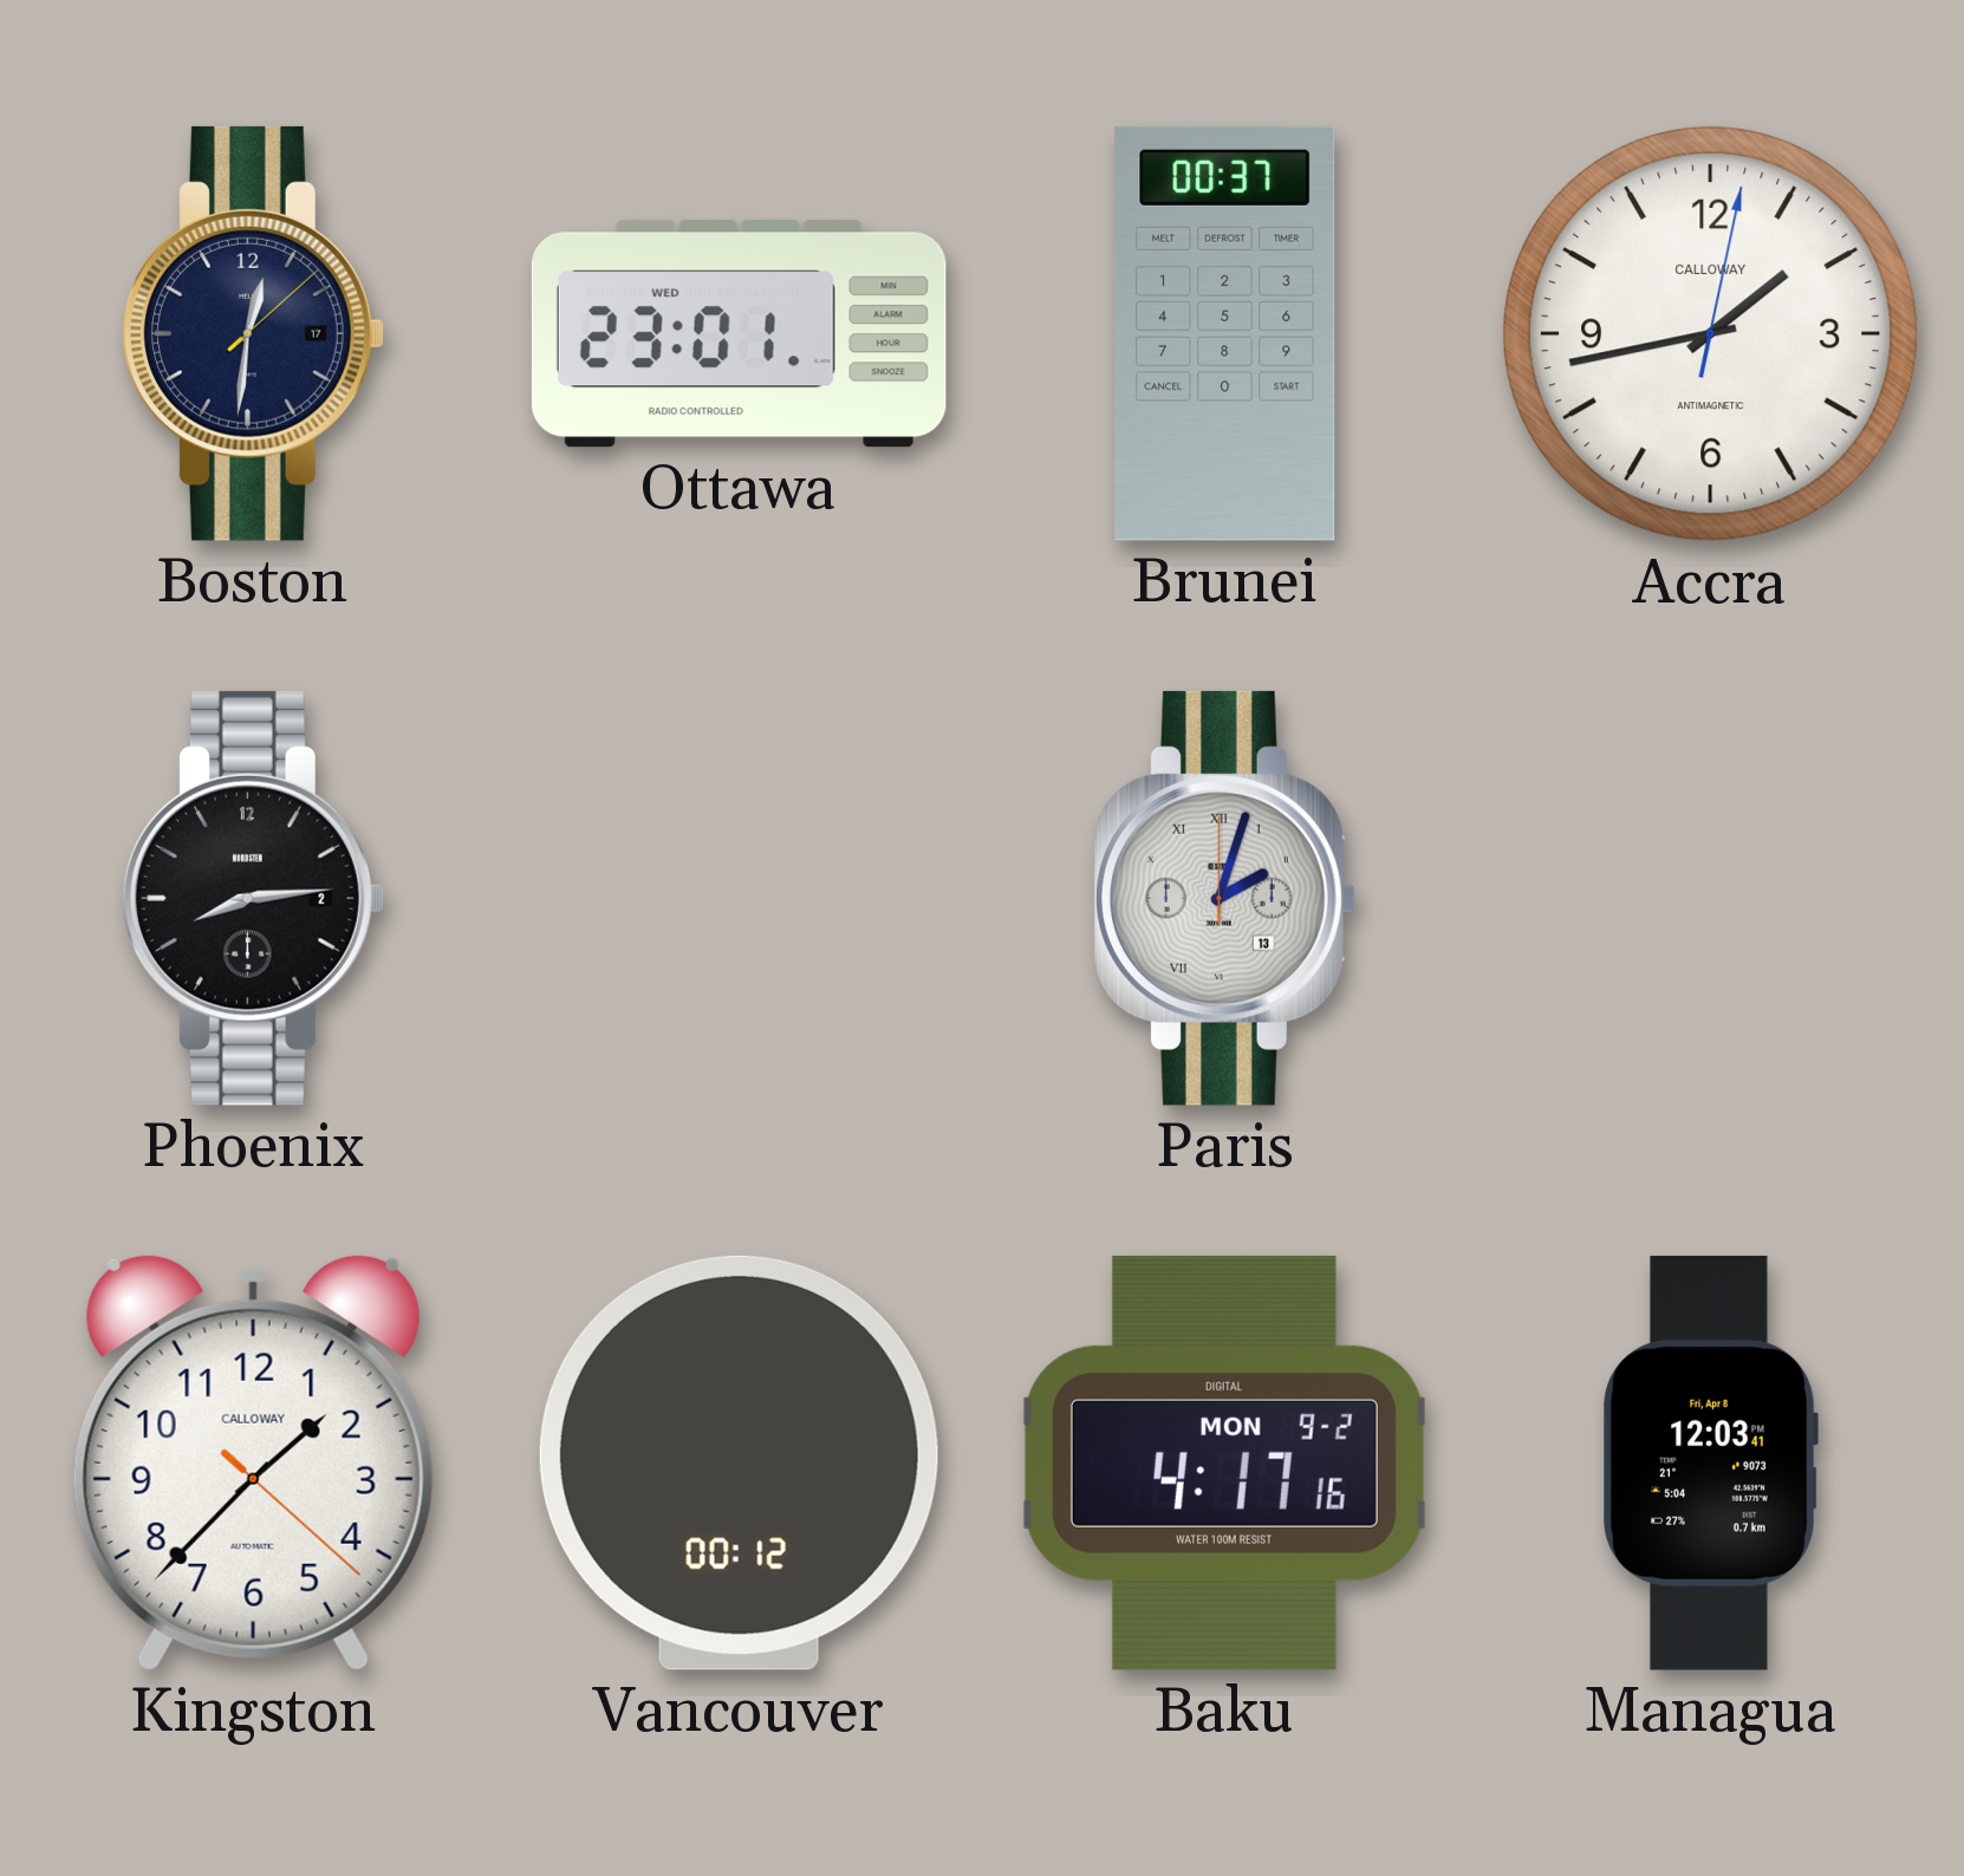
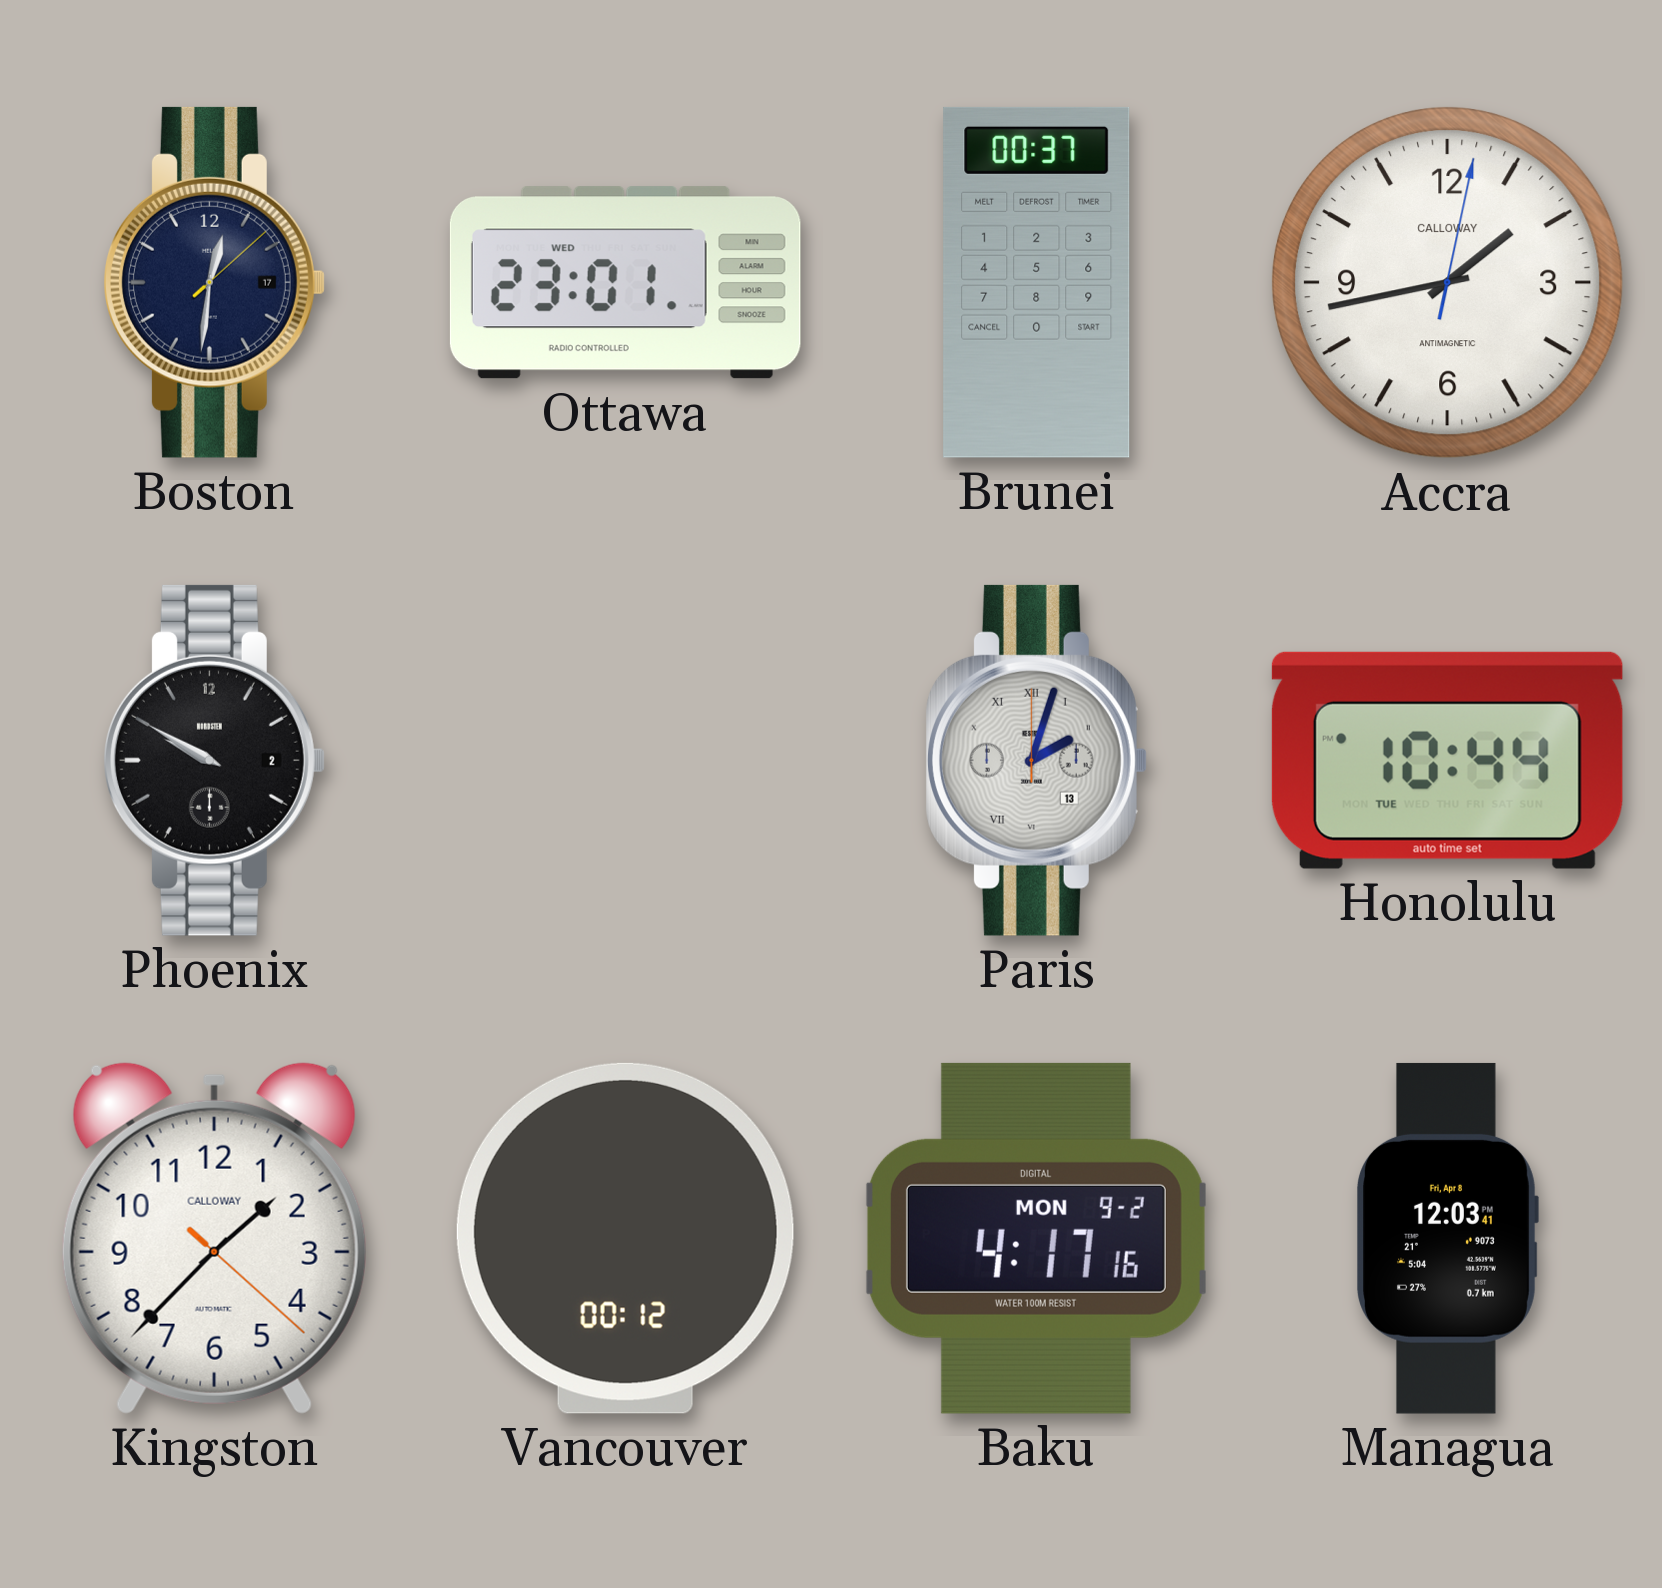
Phoenix: 8:14 -> 9:50 (215, 760)
Honolulu: none -> 10:44 (1447, 760)
